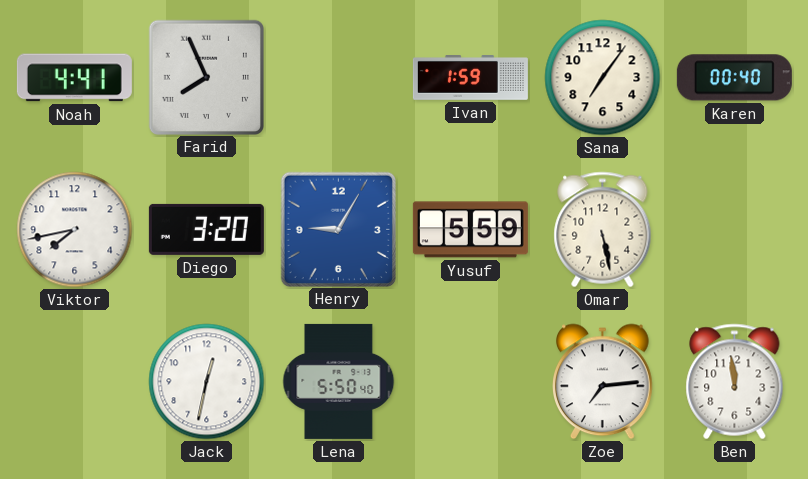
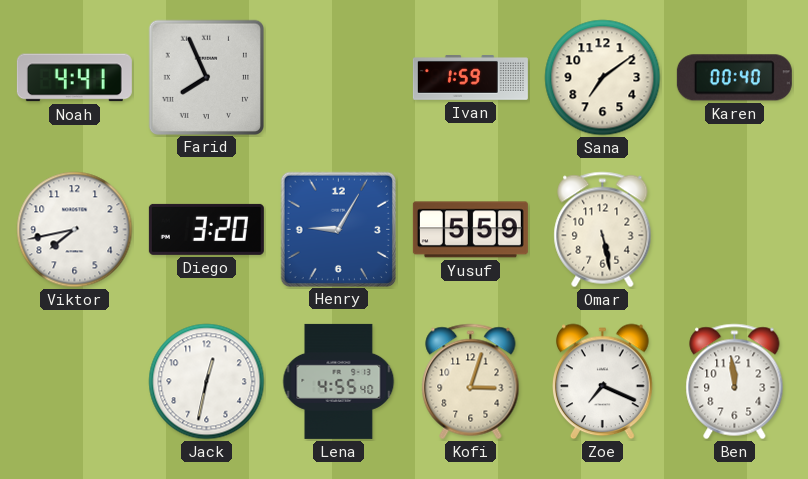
Sana: 7:06 -> 7:09 (603, 78)
Lena: 5:50 -> 4:55 (339, 381)
Kofi: none -> 3:03 (471, 382)
Zoe: 7:14 -> 7:19 (603, 382)
